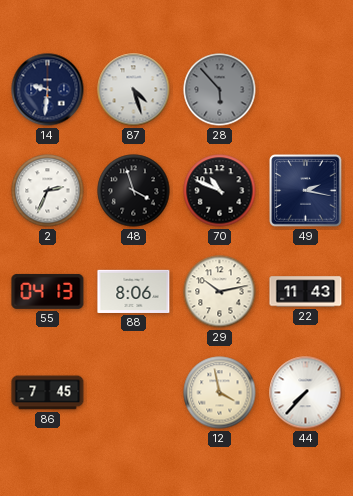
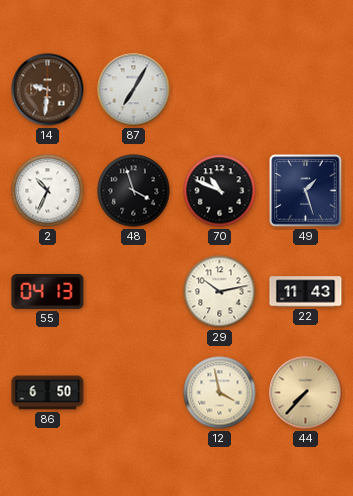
14 dial: navy -> brown (48, 90)
87: 4:27 -> 7:05 (134, 90)
28: 5:53 -> none (220, 90)
2: 2:34 -> 10:34 (48, 191)
49: 2:17 -> 1:27 (306, 191)
88: 8:06 -> none (134, 291)
86: 7:45 -> 6:50 (48, 393)
44 dial: white -> champagne (306, 393)
